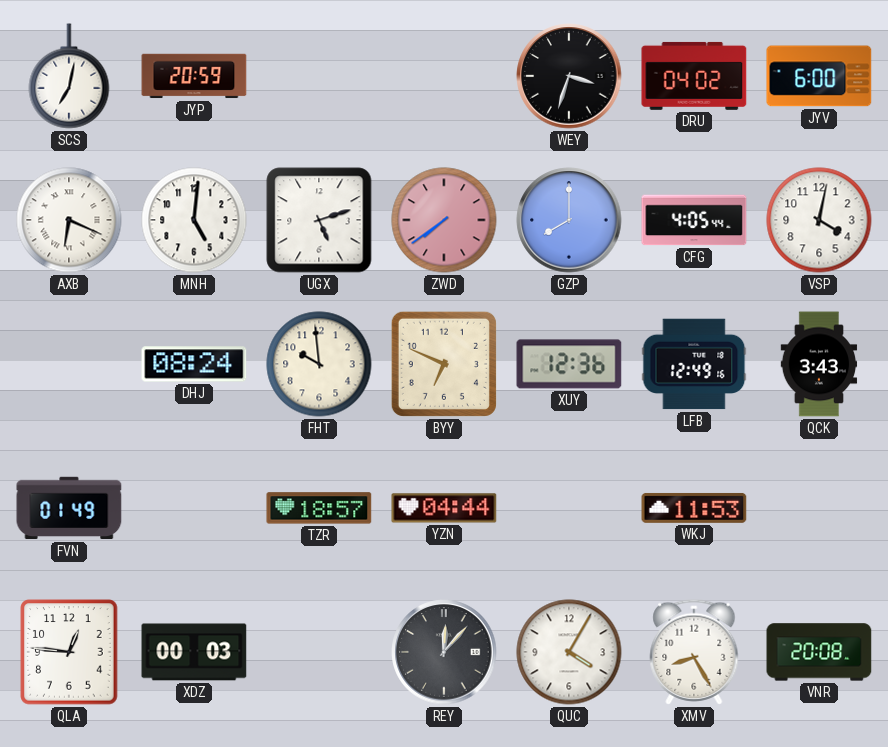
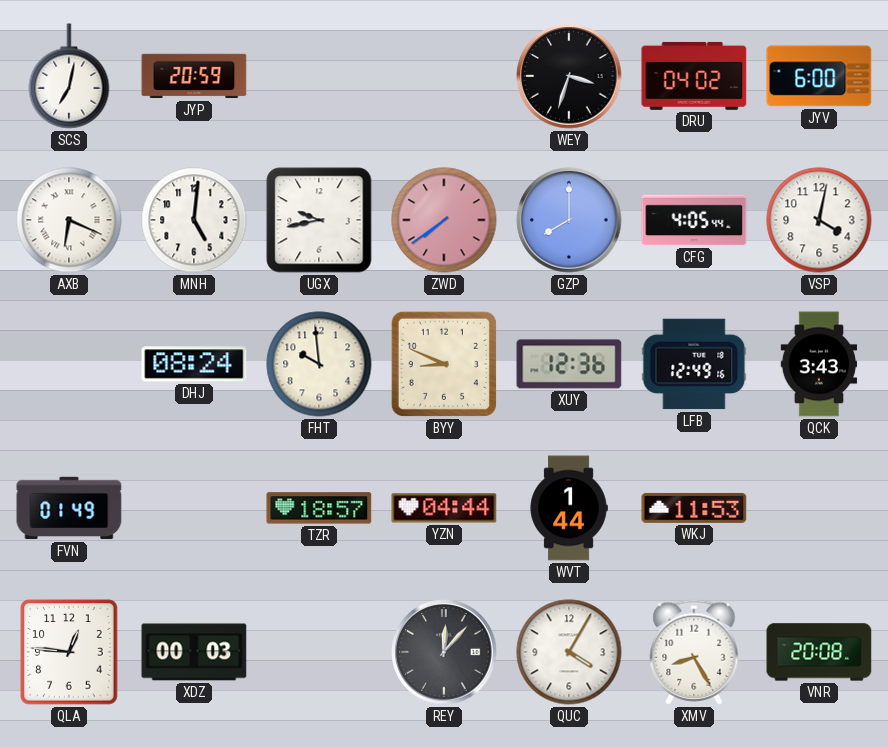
UGX: 5:12 -> 9:43 (319, 220)
BYY: 6:49 -> 8:49 (444, 364)
WVT: none -> 1:44 (569, 508)
